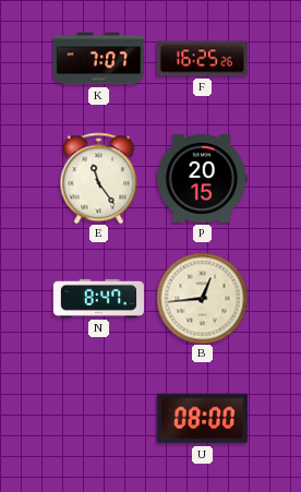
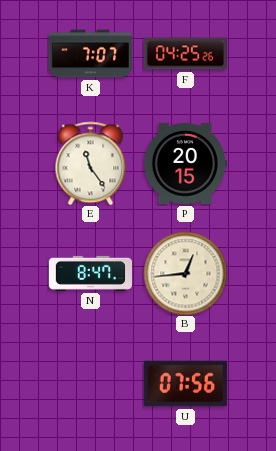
F: 16:25 -> 04:25 (185, 54)
U: 08:00 -> 07:56 (185, 384)
